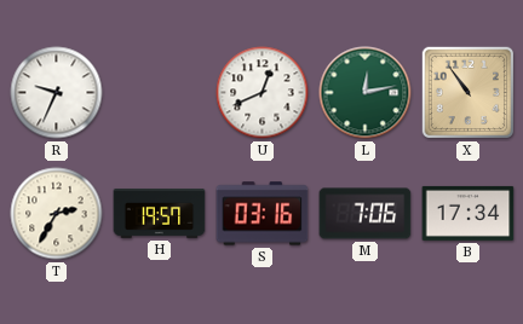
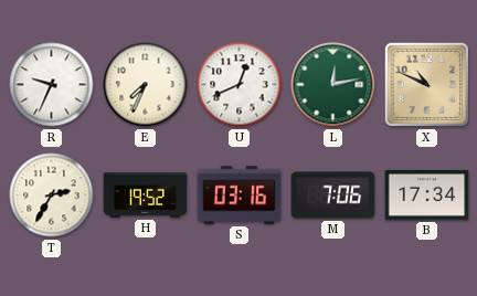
E: none -> 7:34 (146, 85)
X: 10:54 -> 10:49 (427, 85)
H: 19:57 -> 19:52 (146, 194)
